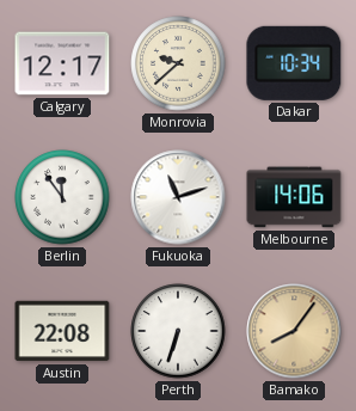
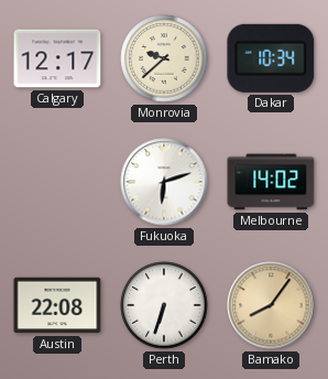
Berlin: 11:54 -> none (62, 197)
Fukuoka: 11:12 -> 6:12 (164, 182)
Melbourne: 14:06 -> 14:02 (271, 182)
